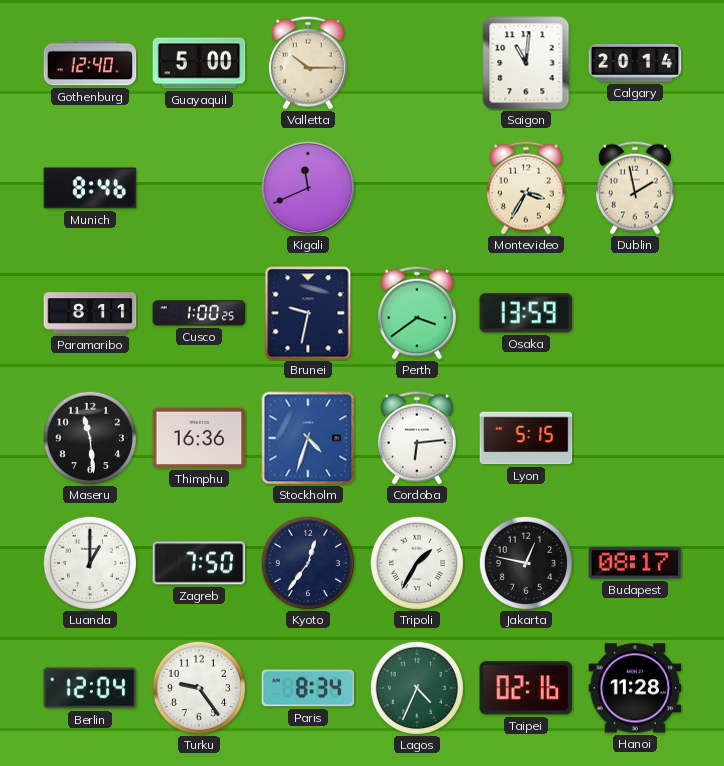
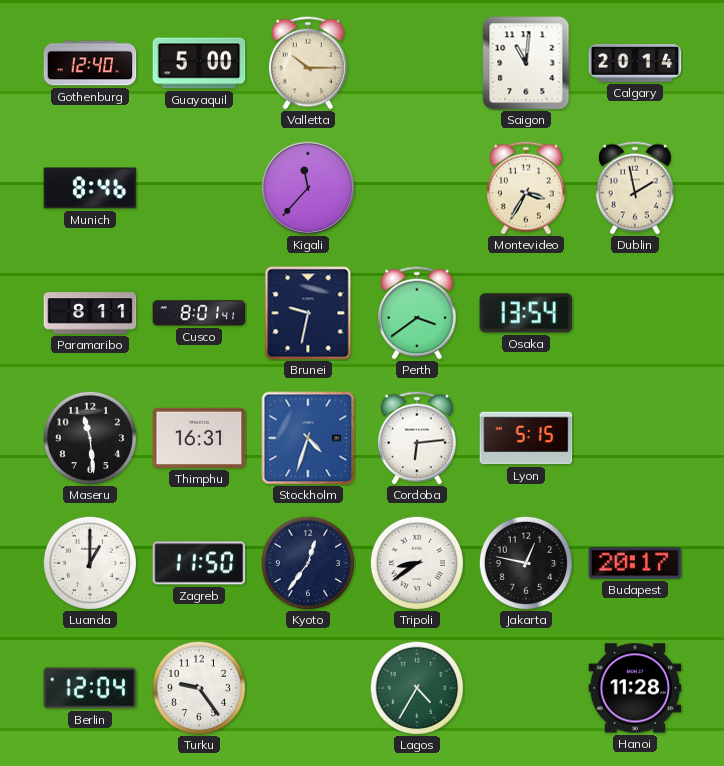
Kigali: 11:41 -> 11:37 (308, 188)
Cusco: 1:00 -> 8:01 (199, 313)
Osaka: 13:59 -> 13:54 (526, 313)
Thimphu: 16:36 -> 16:31 (199, 438)
Zagreb: 7:50 -> 11:50 (199, 563)
Tripoli: 1:35 -> 8:39 (416, 562)
Budapest: 08:17 -> 20:17 (635, 563)
Paris: 8:34 -> none (308, 688)
Lagos: 4:34 -> 4:35 (416, 687)
Taipei: 02:16 -> none (526, 688)
